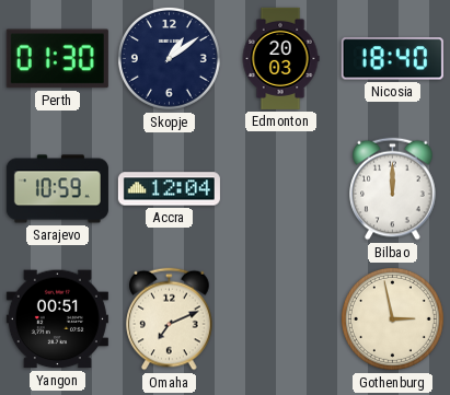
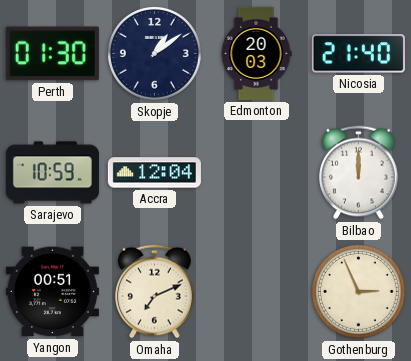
Nicosia: 18:40 -> 21:40 (358, 54)
Gothenburg: 2:58 -> 2:56 (358, 291)
